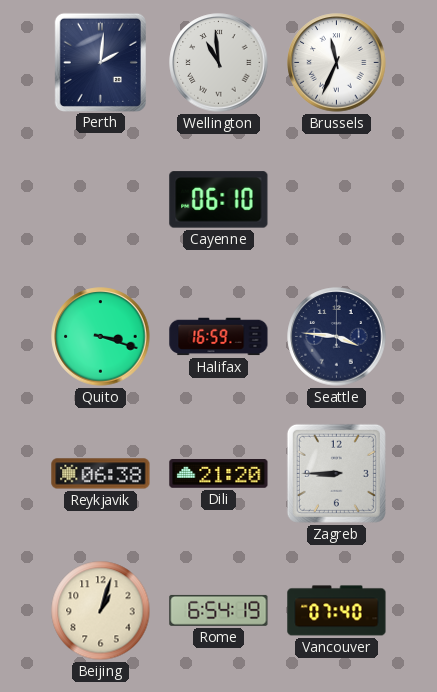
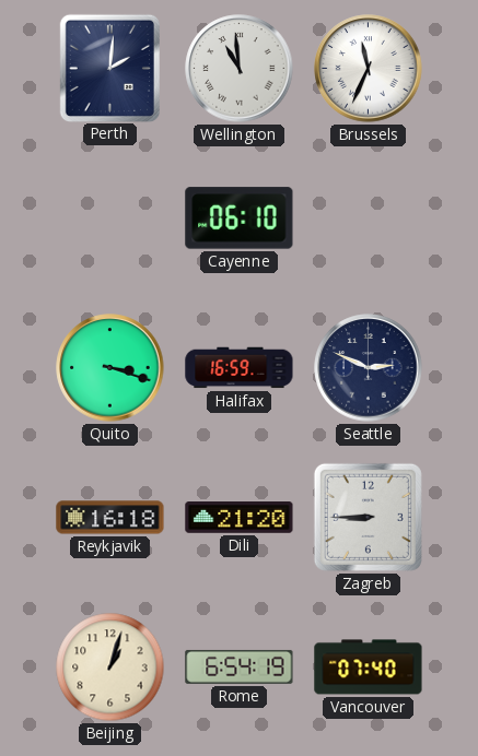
Seattle: 3:46 -> 2:49 (369, 368)
Reykjavik: 06:38 -> 16:18 (110, 518)
